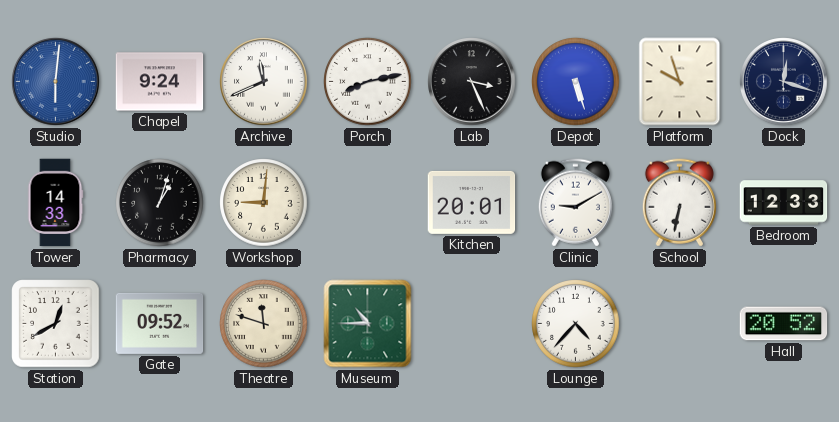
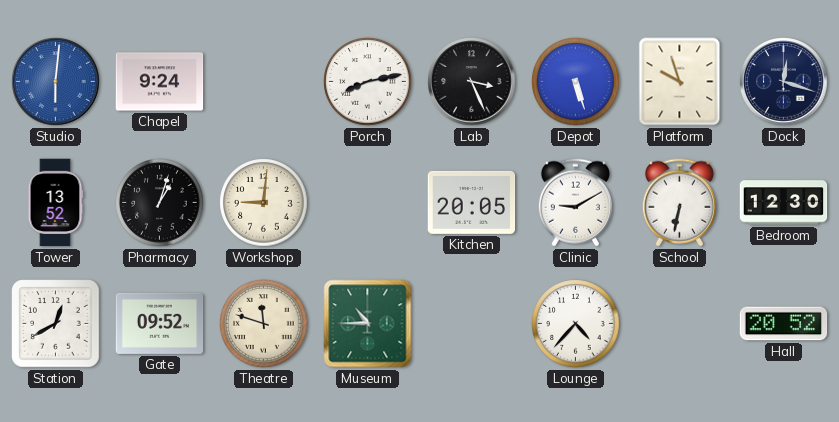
Archive: 11:41 -> none (264, 82)
Tower: 14:33 -> 13:52 (55, 203)
Kitchen: 20:01 -> 20:05 (472, 202)
Bedroom: 12:33 -> 12:30 (784, 203)
